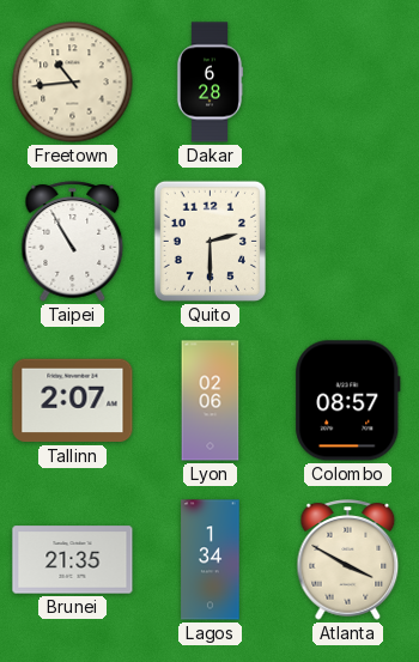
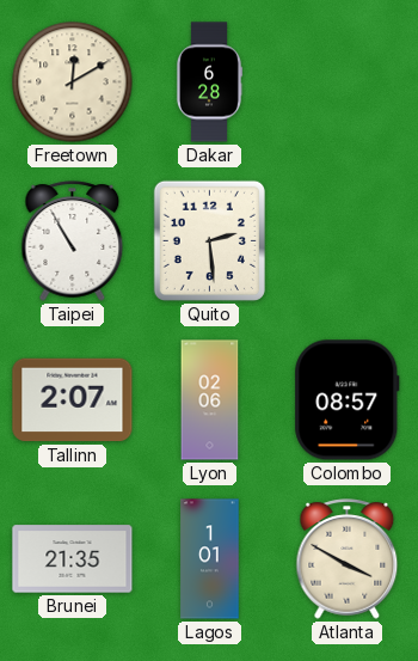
Freetown: 10:44 -> 12:10 (73, 82)
Quito: 2:30 -> 2:29 (209, 240)
Lagos: 1:34 -> 1:01 (210, 559)
